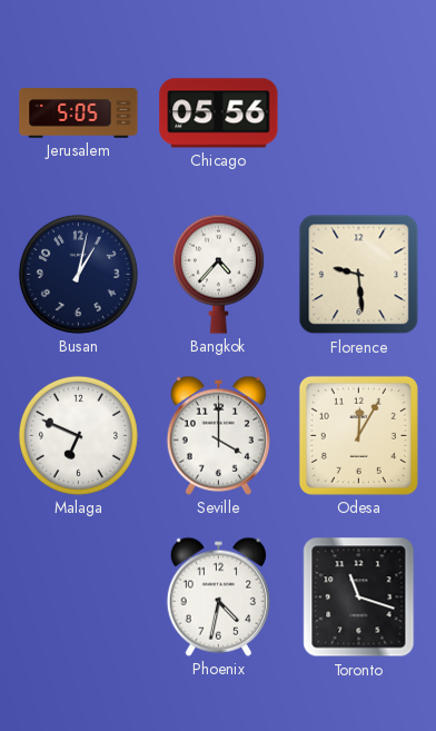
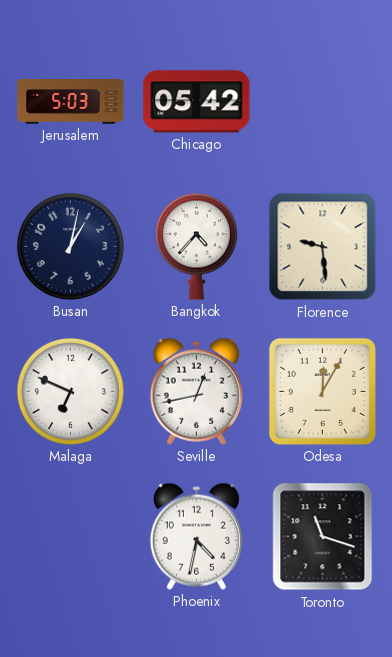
Jerusalem: 5:05 -> 5:03 (71, 102)
Chicago: 05:56 -> 05:42 (197, 102)
Seville: 4:00 -> 12:43 (196, 391)
